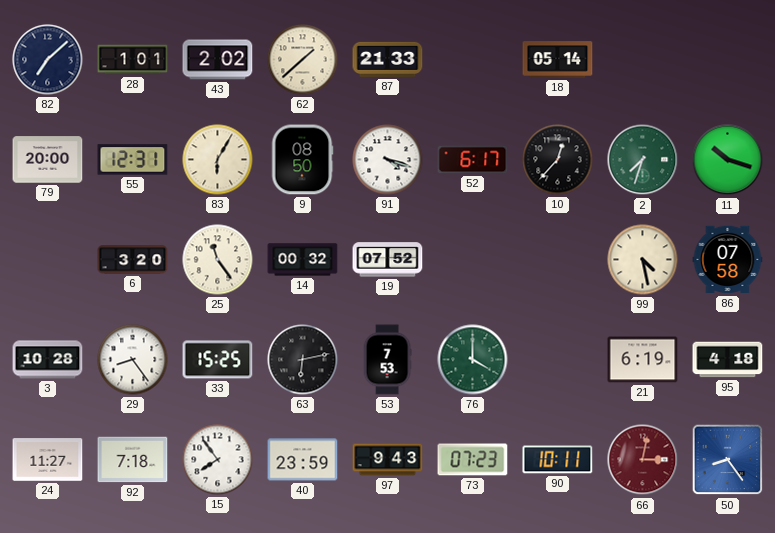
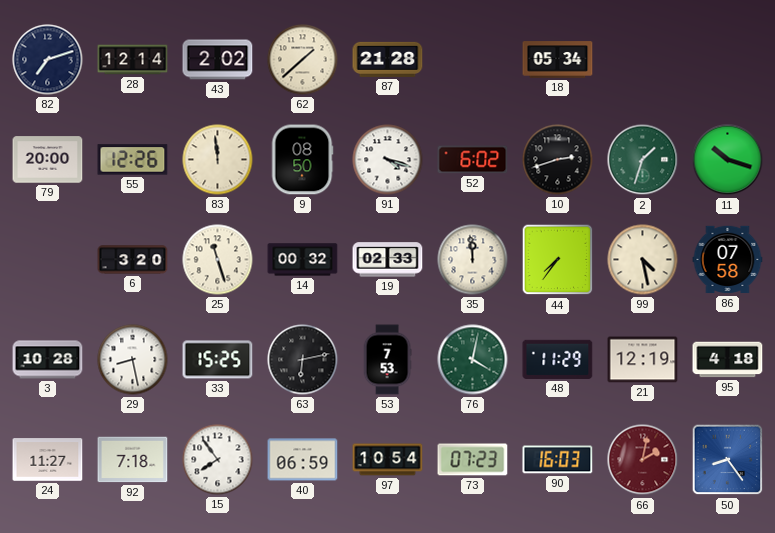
82: 7:08 -> 7:12 (48, 60)
28: 1:01 -> 12:14 (133, 60)
87: 21:33 -> 21:28 (388, 59)
18: 05:14 -> 05:34 (558, 60)
55: 12:31 -> 12:26 (133, 160)
83: 6:05 -> 11:59 (218, 160)
52: 6:17 -> 6:02 (473, 160)
10: 12:37 -> 2:42 (558, 160)
2: 7:33 -> 1:33 (643, 160)
25: 11:24 -> 11:27 (218, 260)
19: 07:52 -> 02:33 (388, 260)
35: none -> 11:59 (473, 260)
44: none -> 7:36 (558, 260)
29: 8:24 -> 8:28 (133, 360)
76: 4:00 -> 4:02 (473, 360)
48: none -> 11:29 (558, 359)
21: 6:19 -> 12:19 (643, 360)
40: 23:59 -> 06:59 (303, 460)
97: 9:43 -> 10:54 (388, 460)
90: 10:11 -> 16:03 (558, 460)
66: 3:02 -> 2:02 (643, 460)
